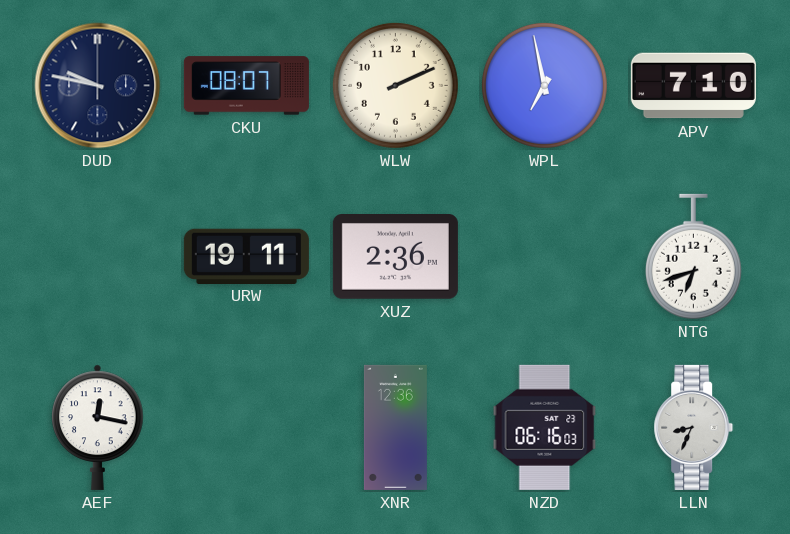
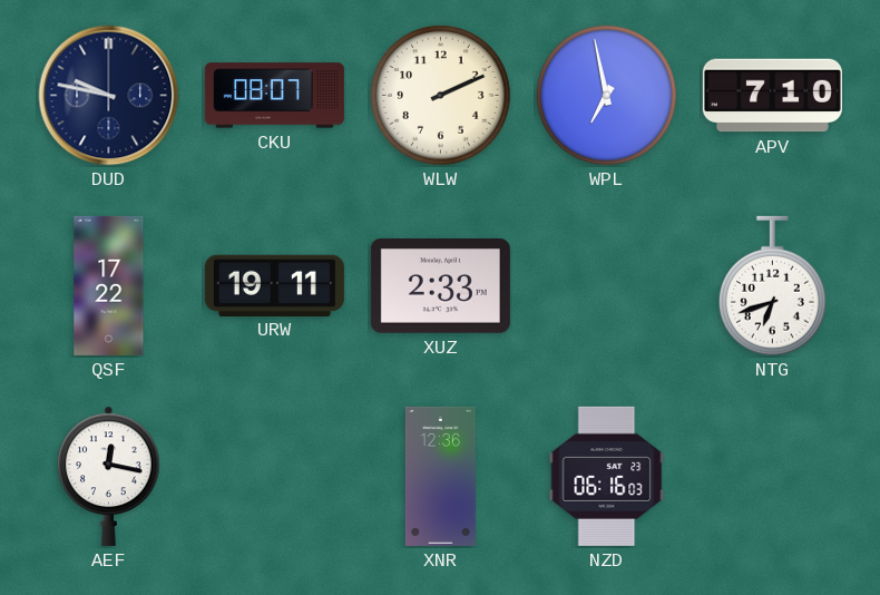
QSF: none -> 17:22 (109, 285)
XUZ: 2:36 -> 2:33 (440, 286)
LLN: 8:34 -> none (694, 427)
